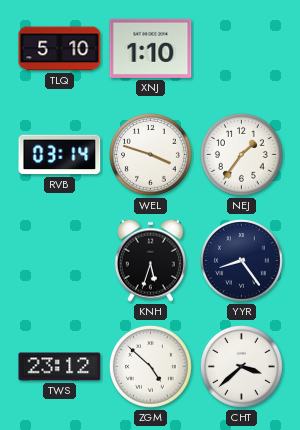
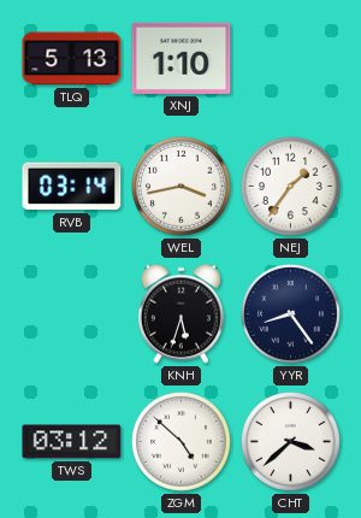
TLQ: 5:10 -> 5:13 (72, 59)
WEL: 3:48 -> 3:43 (182, 187)
TWS: 23:12 -> 03:12 (72, 442)
